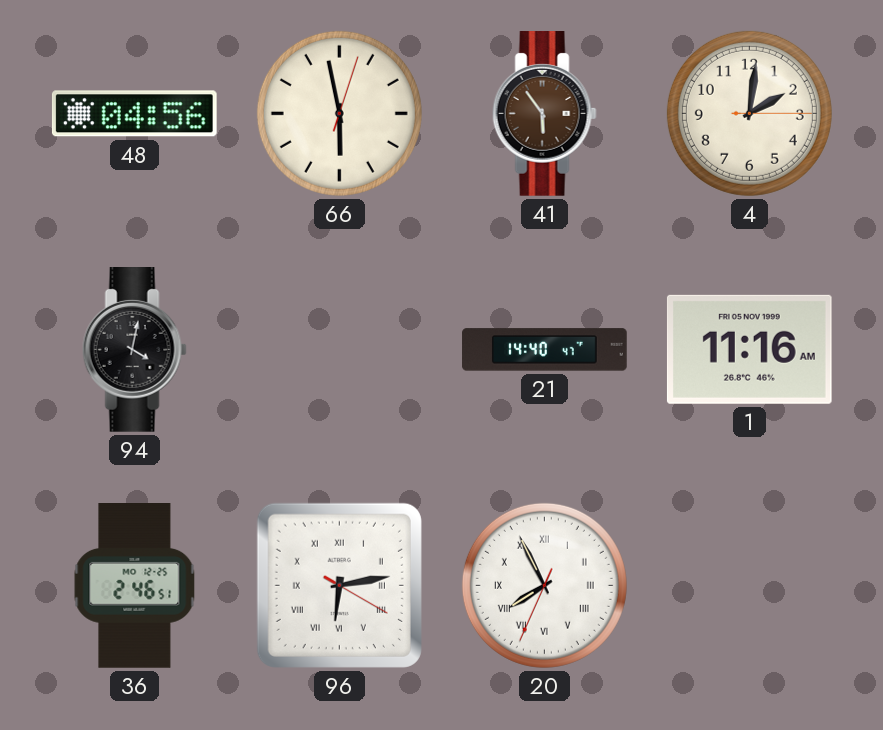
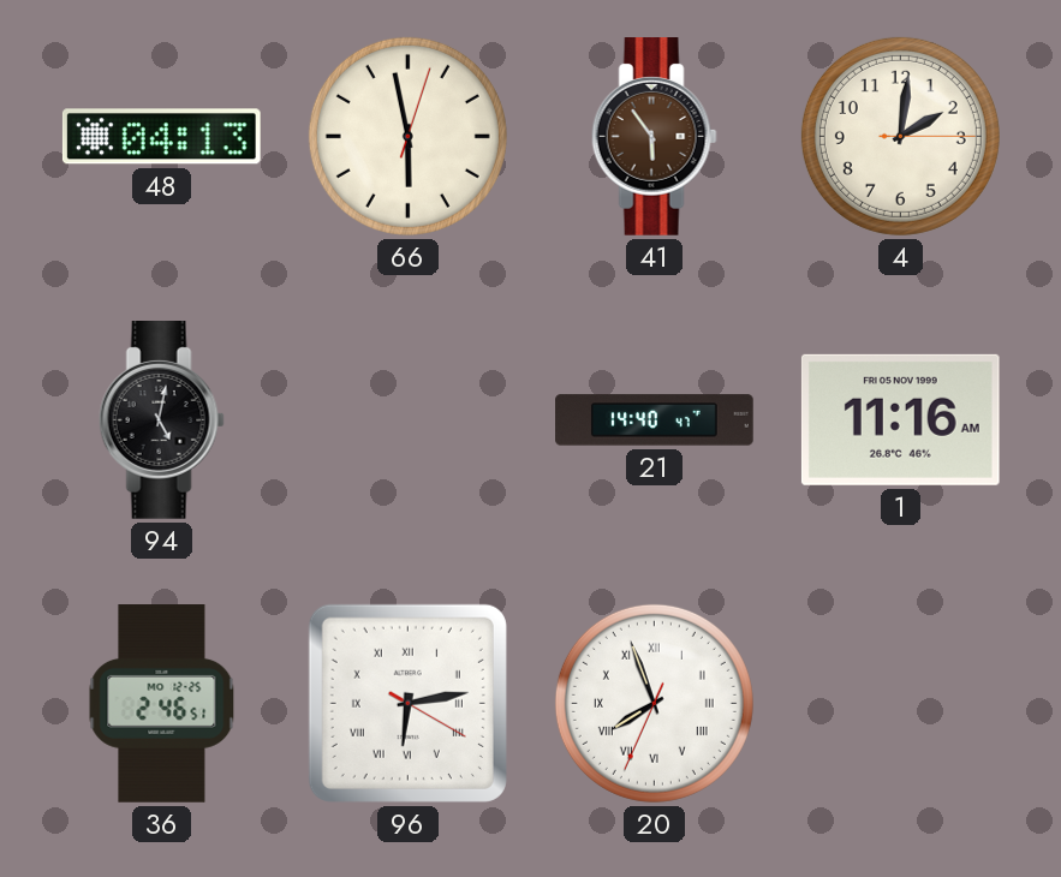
48: 04:56 -> 04:13 (161, 137)
94: 4:02 -> 5:02 (161, 420)
20: 7:55 -> 7:56 (654, 703)
